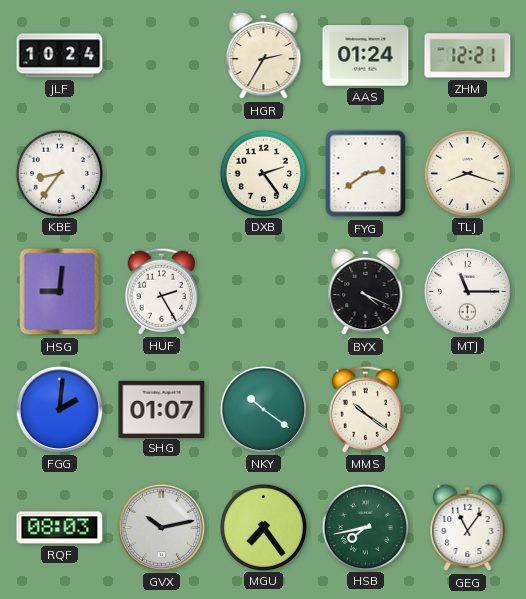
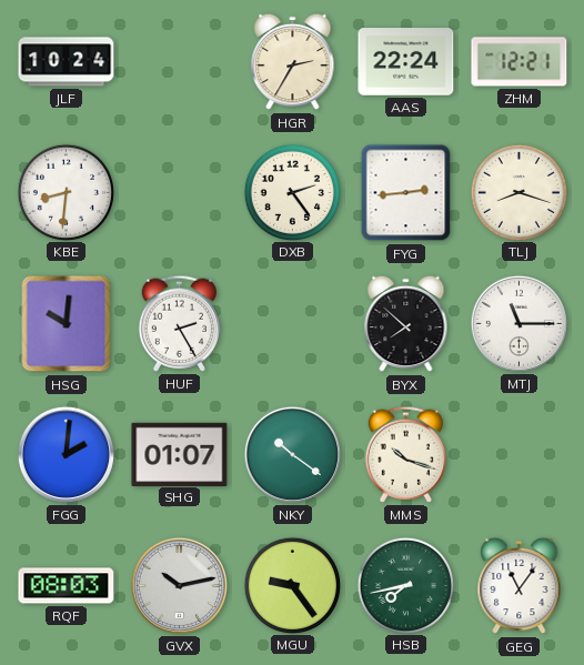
AAS: 01:24 -> 22:24 (406, 62)
KBE: 8:36 -> 8:31 (66, 192)
FYG: 2:39 -> 2:44 (406, 193)
HSG: 9:01 -> 10:01 (67, 324)
BYX: 4:19 -> 7:52 (406, 324)
MMS: 10:21 -> 10:18 (405, 454)
MGU: 7:24 -> 9:24 (292, 585)
